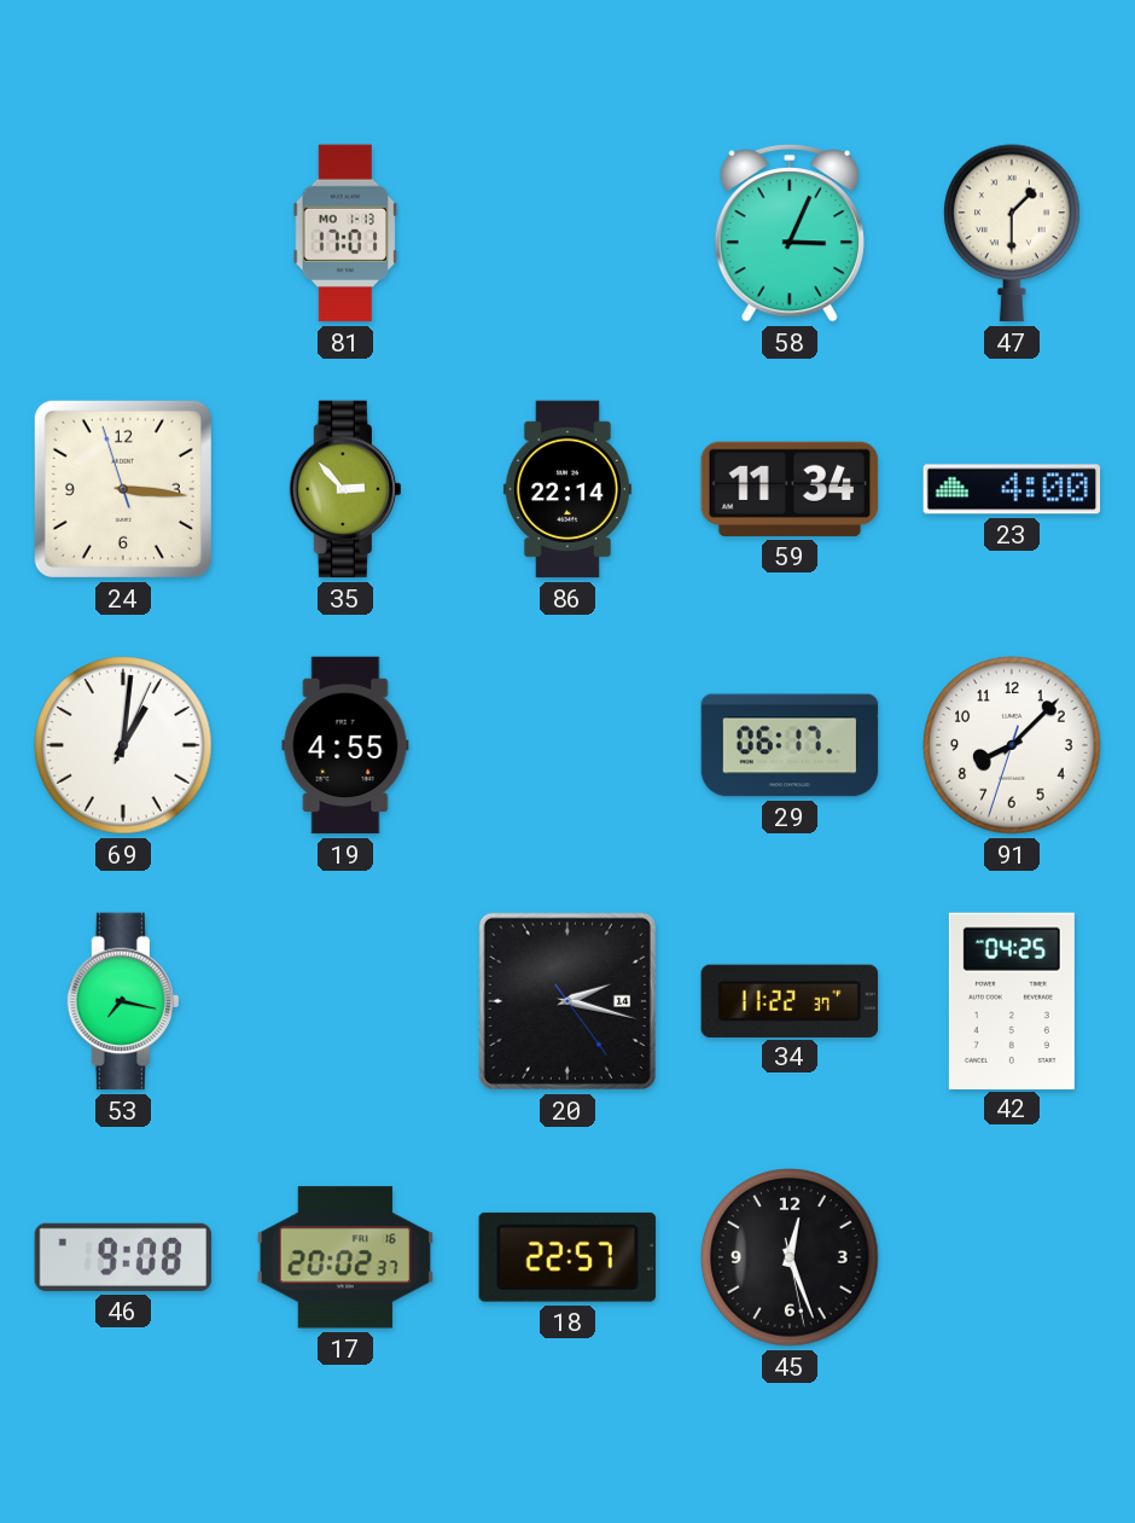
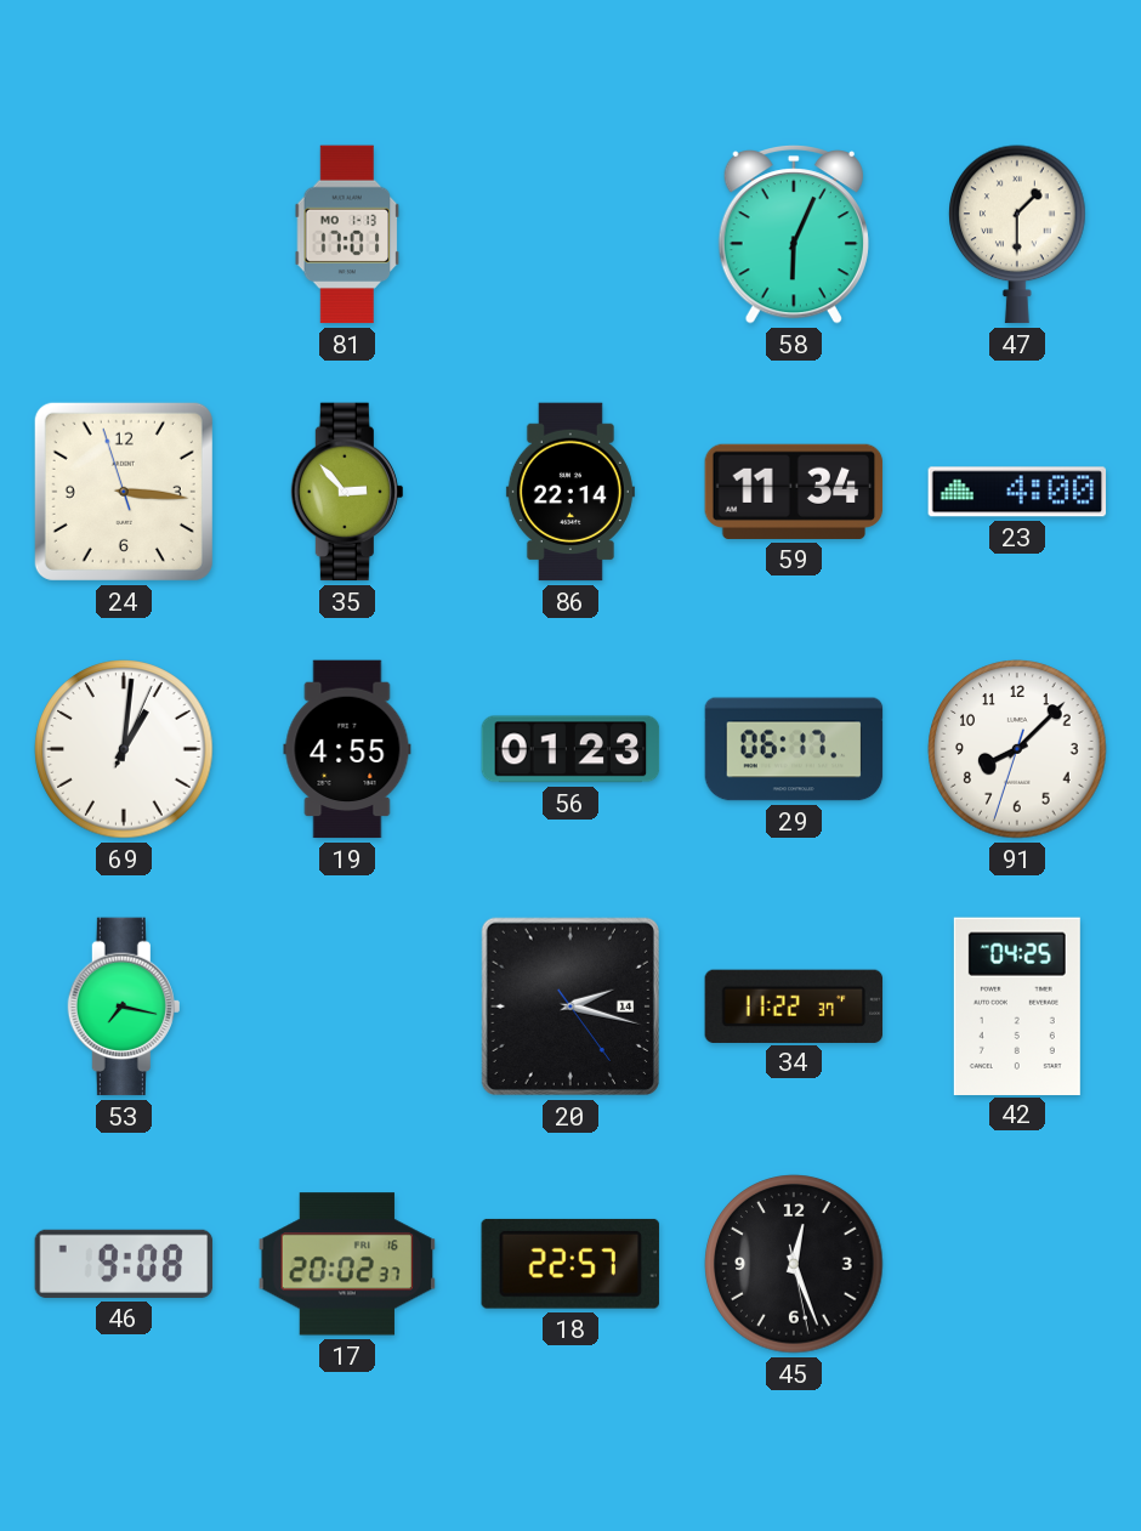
58: 3:04 -> 6:04 (794, 236)
56: none -> 01:23 (570, 749)
